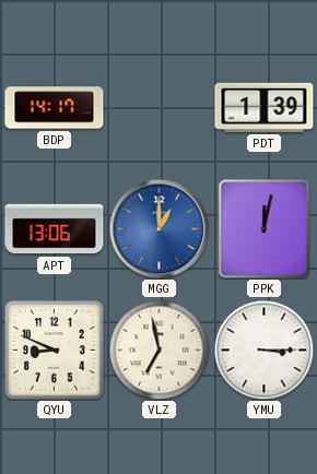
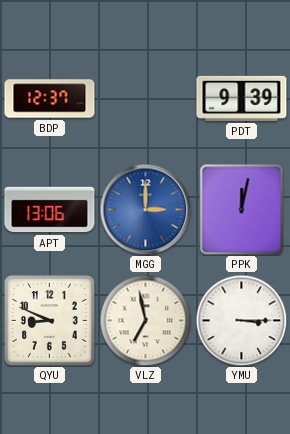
BDP: 14:17 -> 12:37 (50, 99)
PDT: 1:39 -> 9:39 (242, 98)
MGG: 1:00 -> 3:00 (145, 209)
